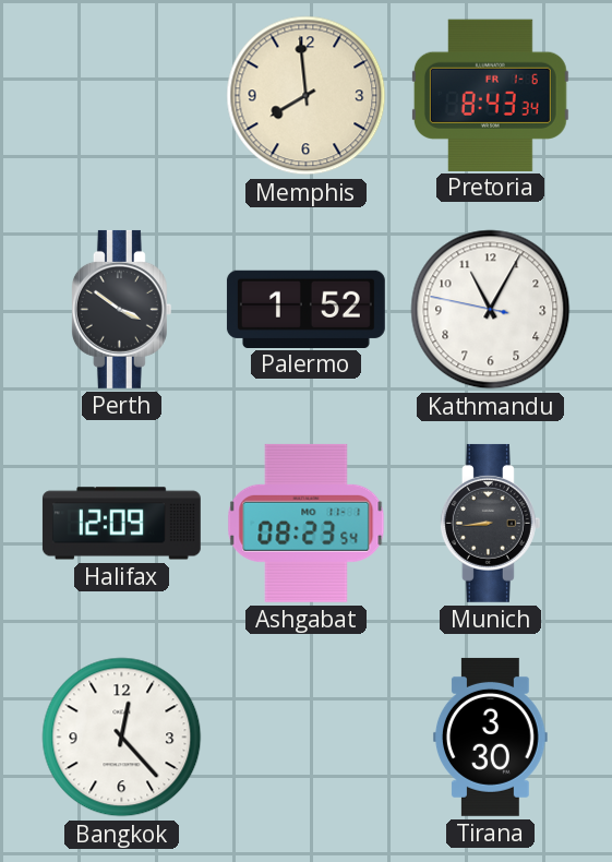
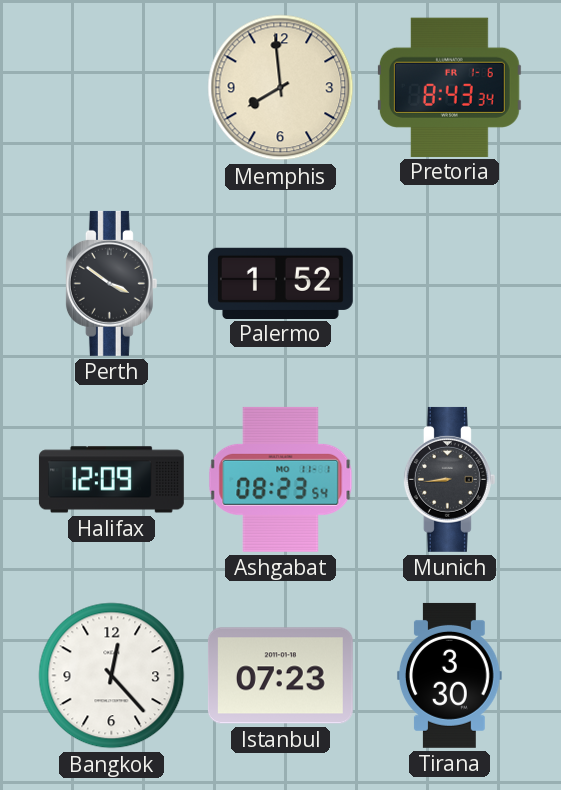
Kathmandu: 11:04 -> none (491, 310)
Istanbul: none -> 07:23 (280, 676)
